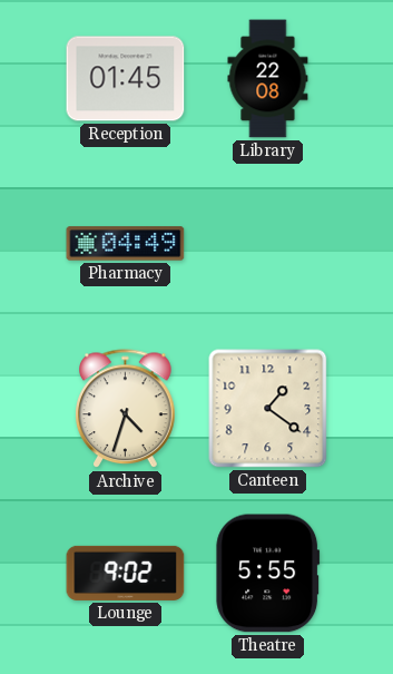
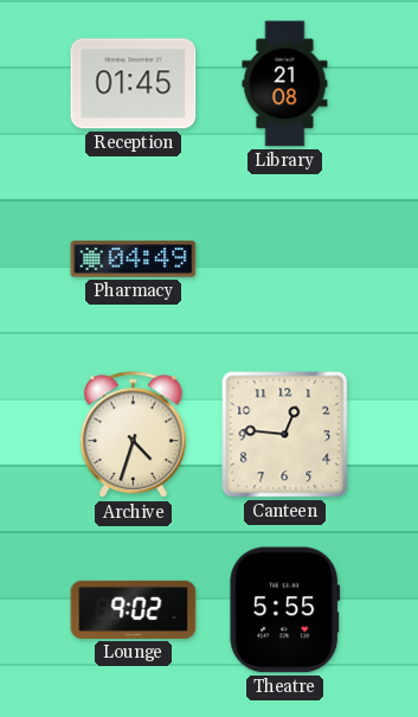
Library: 22:08 -> 21:08 (285, 84)
Canteen: 1:21 -> 12:46 (285, 435)
